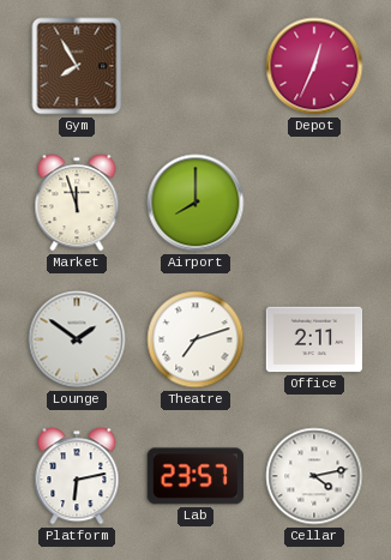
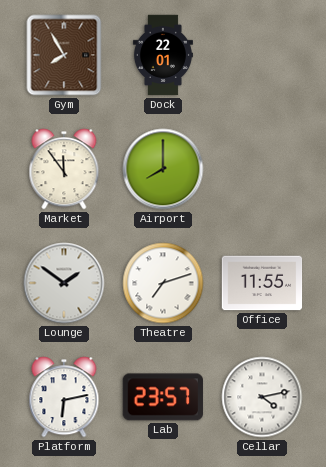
Dock: none -> 22:01 (163, 55)
Depot: 12:34 -> none (314, 66)
Market: 11:57 -> 11:54 (64, 169)
Office: 2:11 -> 11:55 (262, 283)
